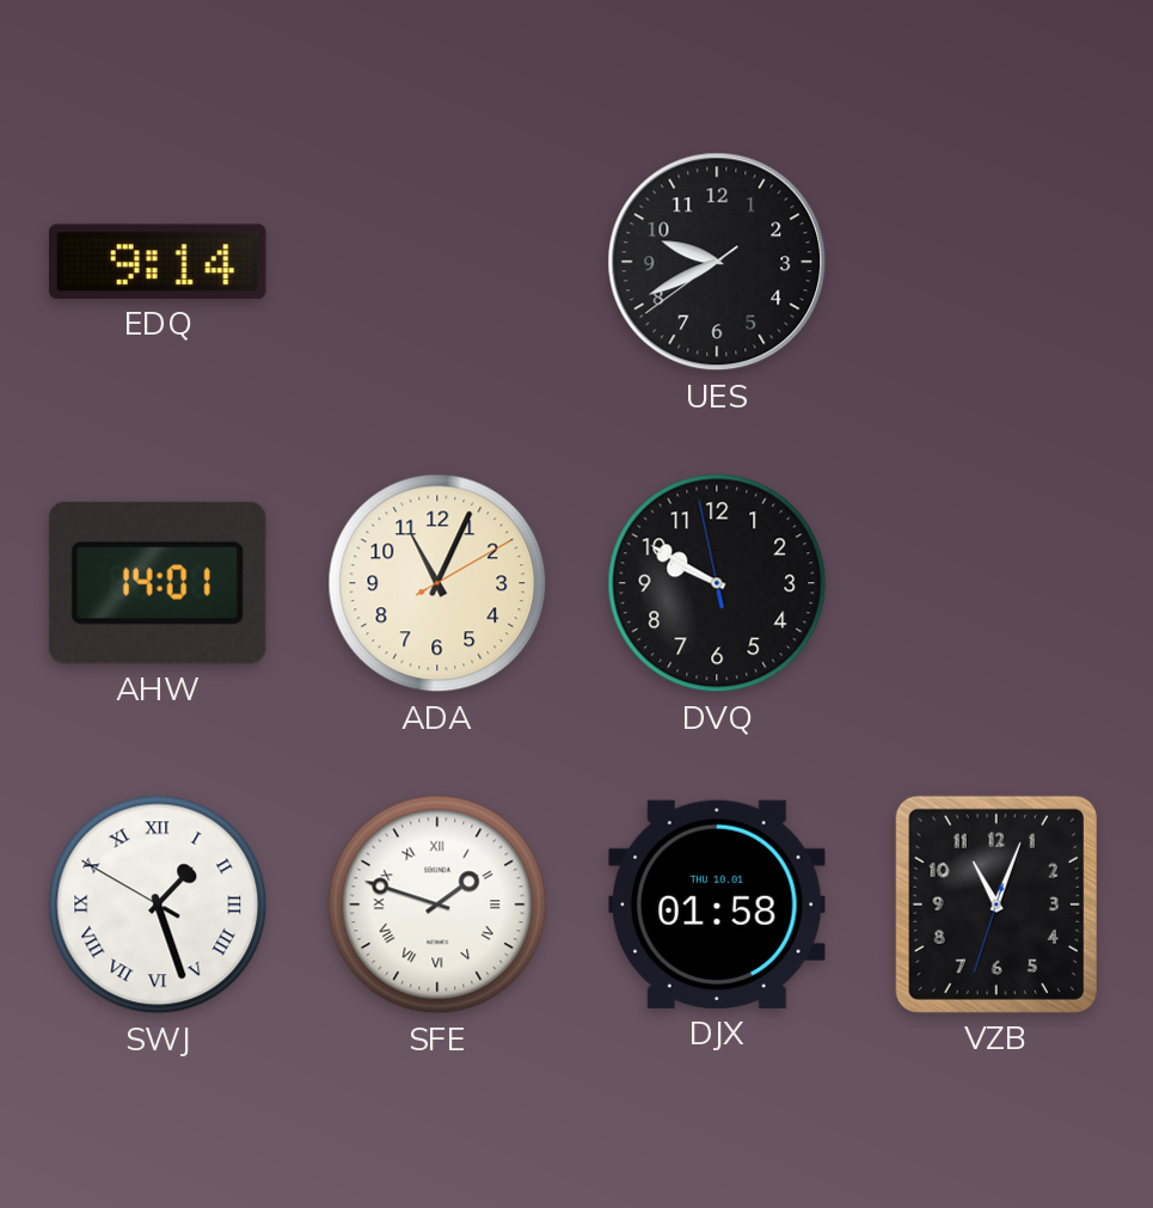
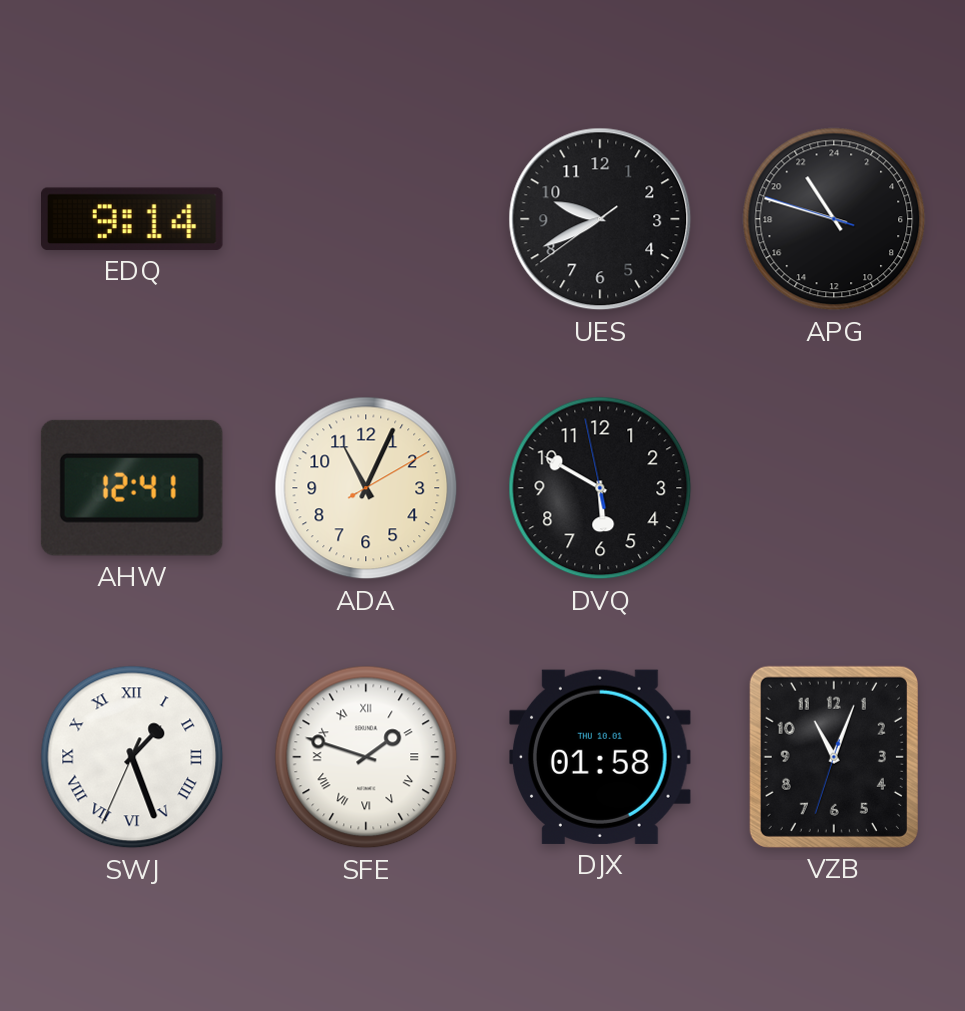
APG: none -> 21:47 (834, 219)
AHW: 14:01 -> 12:41 (132, 488)
DVQ: 9:49 -> 5:49 (600, 488)
SWJ: 1:26:50 -> 1:26:34 (132, 757)
